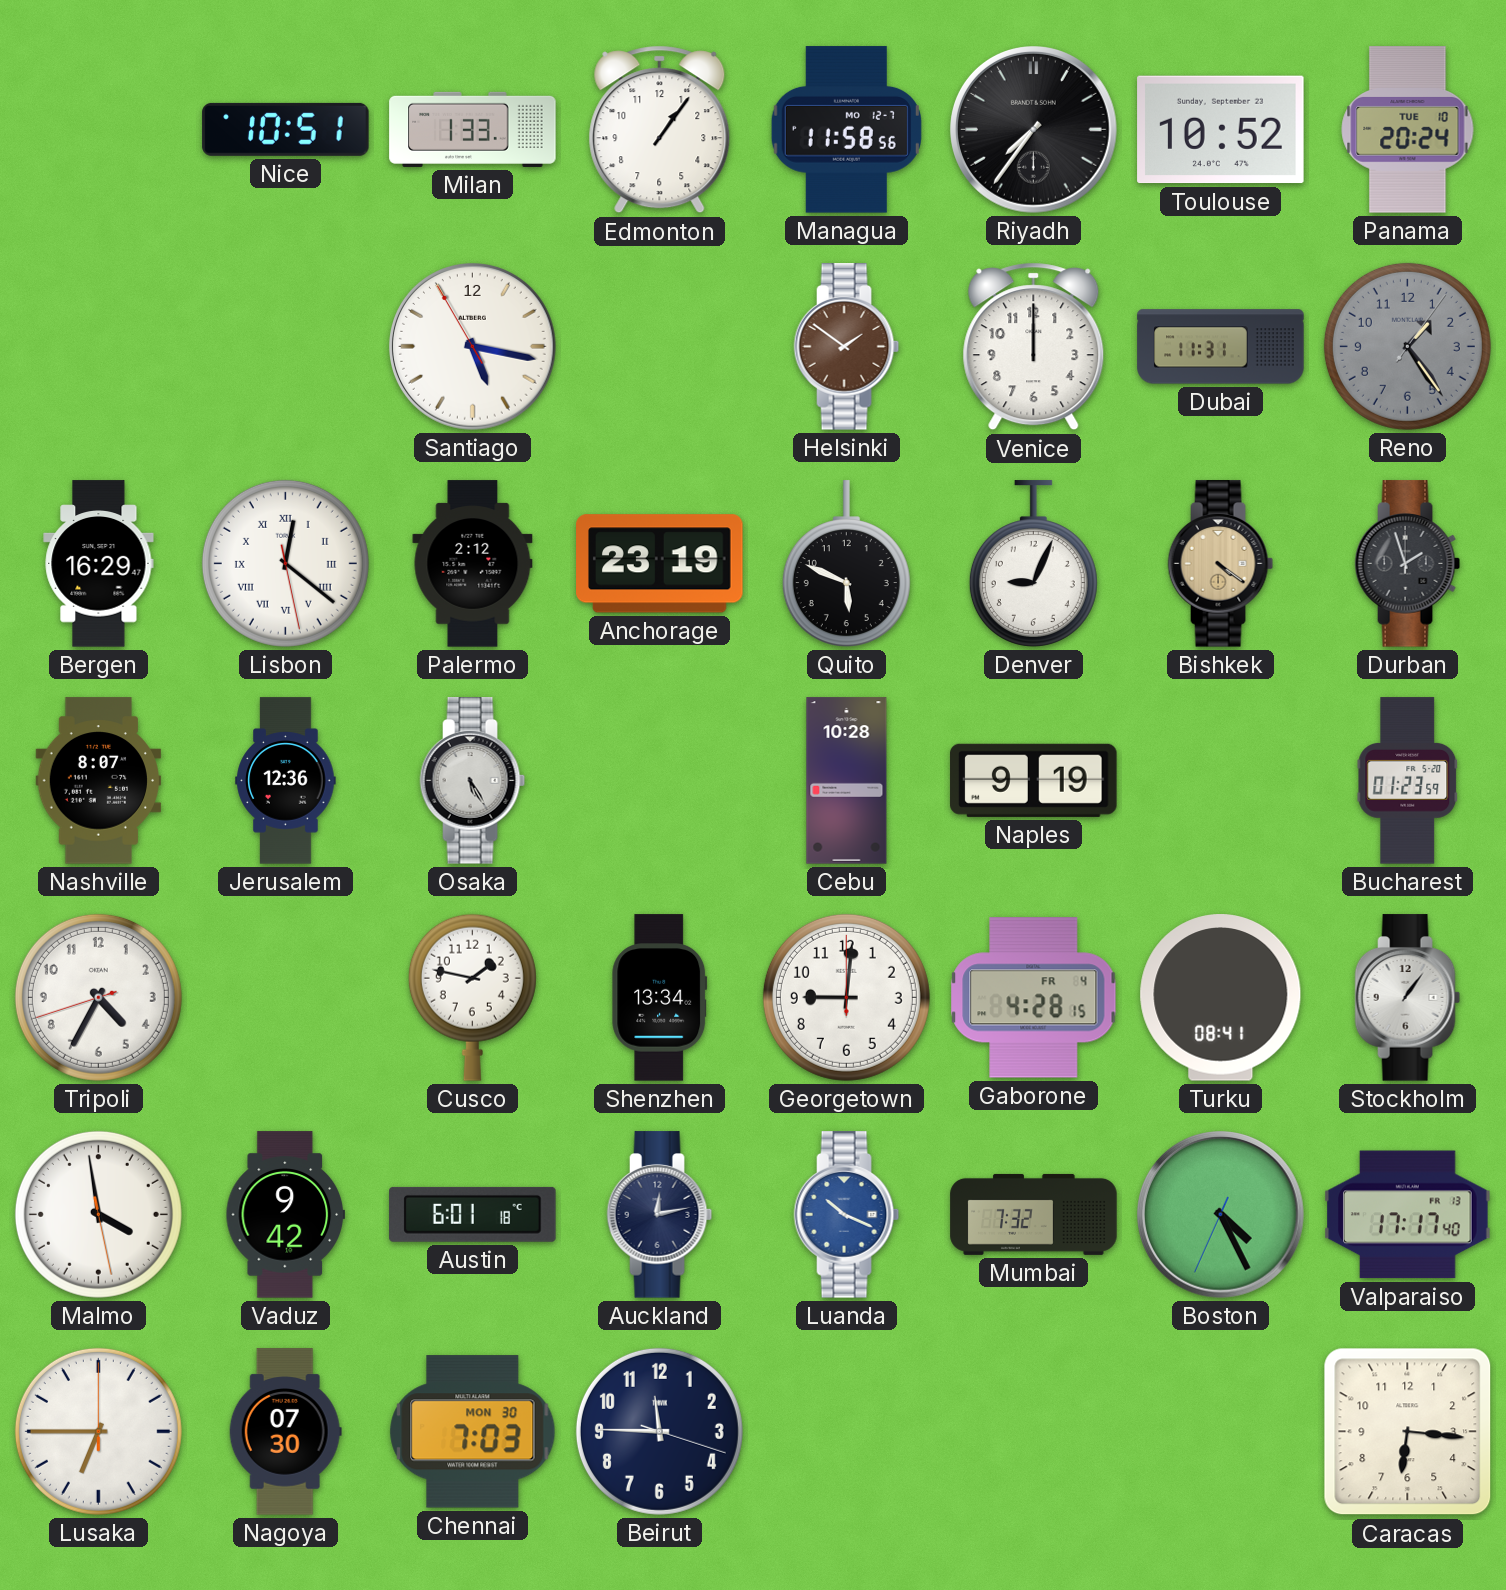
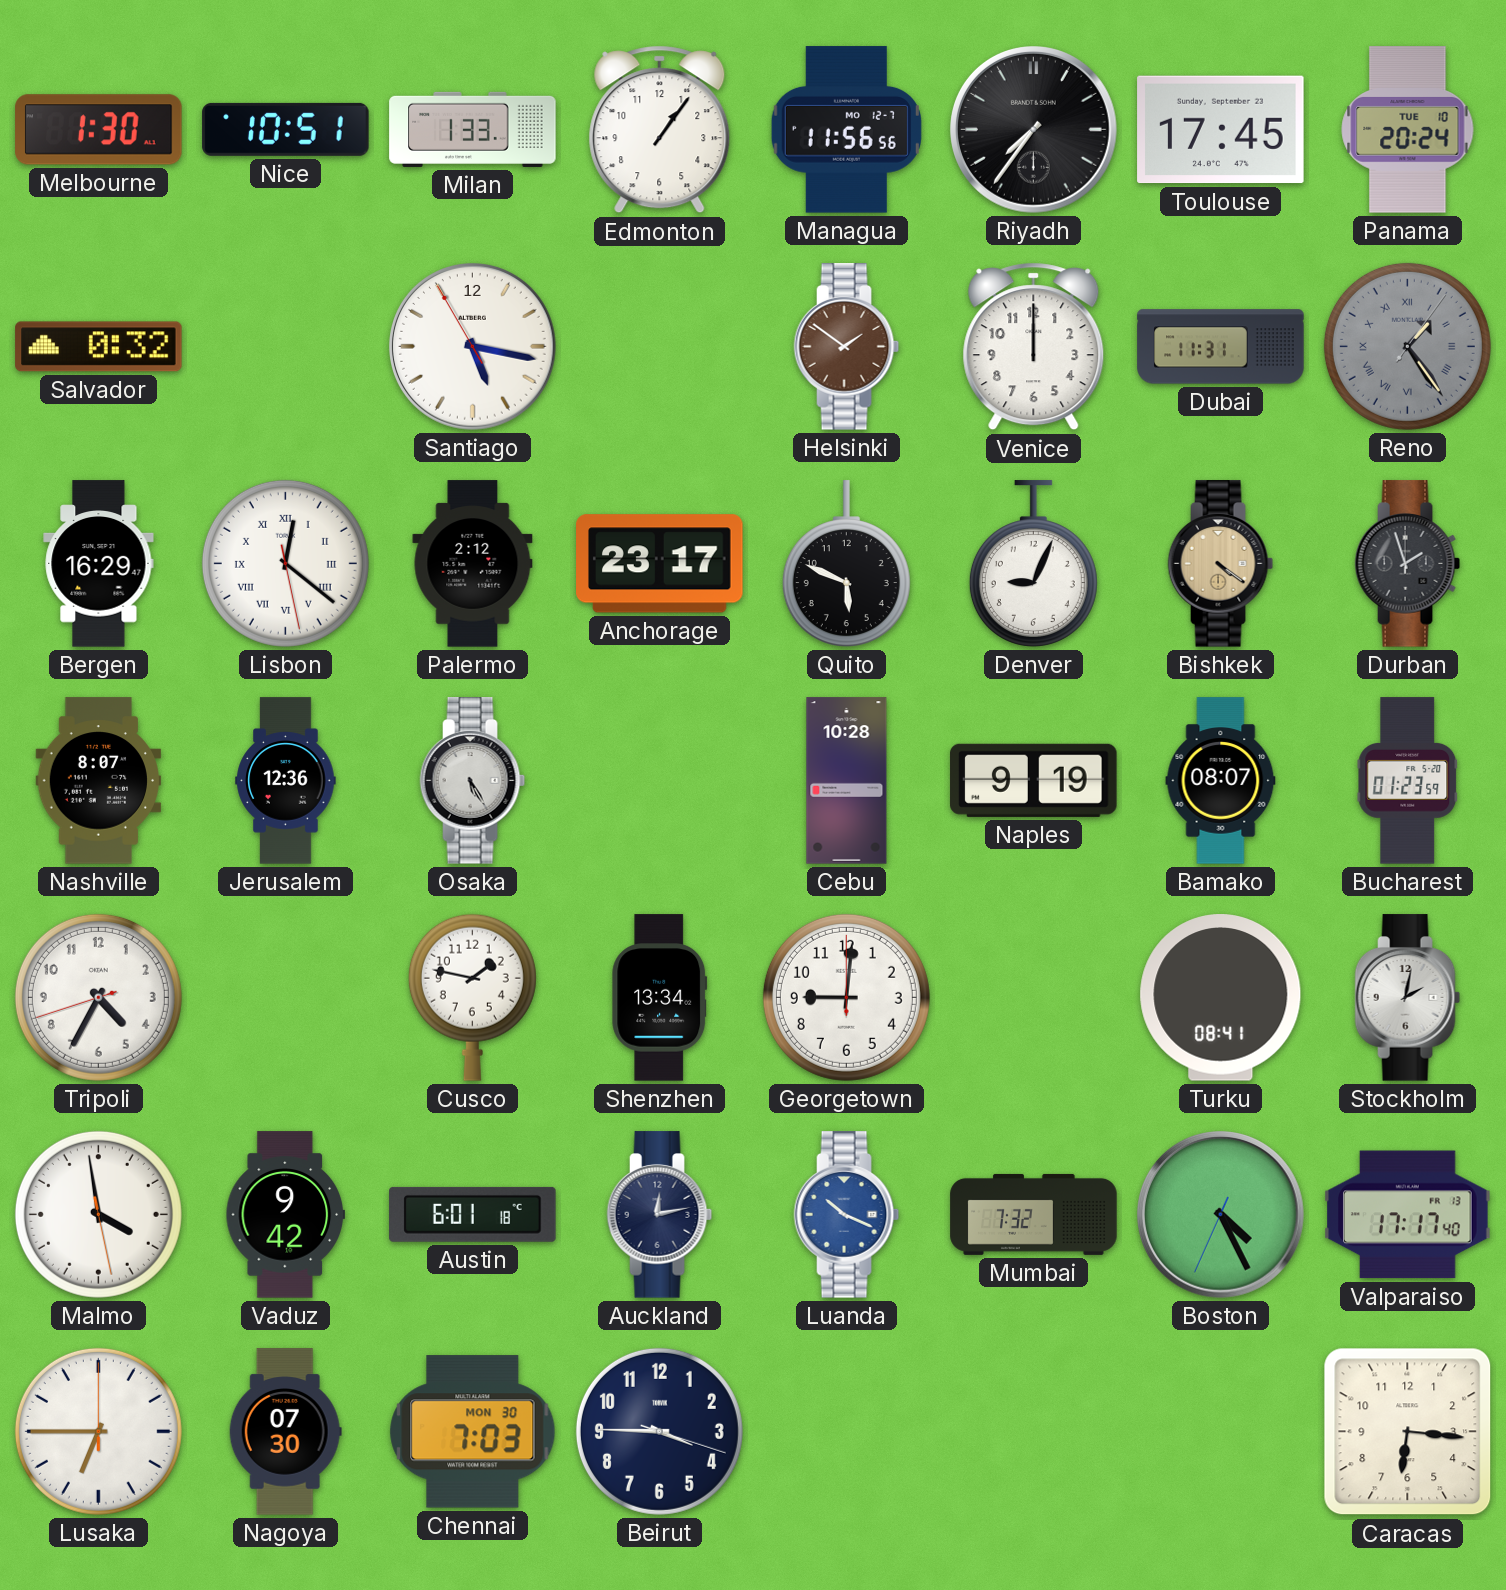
Melbourne: none -> 1:30 (99, 130)
Managua: 11:58 -> 11:56 (846, 130)
Toulouse: 10:52 -> 17:45 (1221, 130)
Salvador: none -> 0:32 (99, 347)
Reno numerals: Arabic -> Roman (1407, 346)
Anchorage: 23:19 -> 23:17 (660, 564)
Bamako: none -> 08:07 (1221, 781)
Gaborone: 4:28 -> none (1034, 998)
Stockholm: 1:06 -> 2:02 (1408, 998)
Beirut: 11:45 -> 3:45 (659, 1431)
